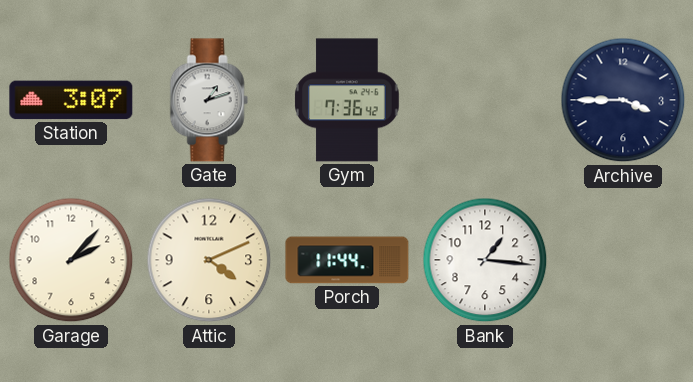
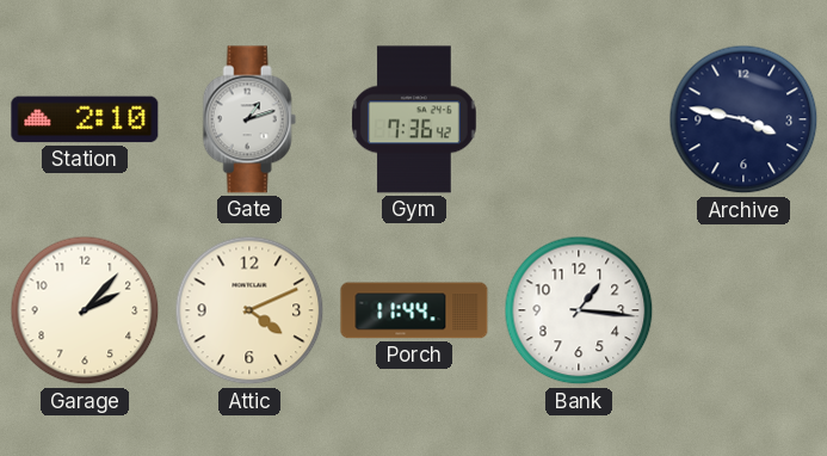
Station: 3:07 -> 2:10 (85, 119)
Archive: 3:45 -> 3:47 (743, 119)
